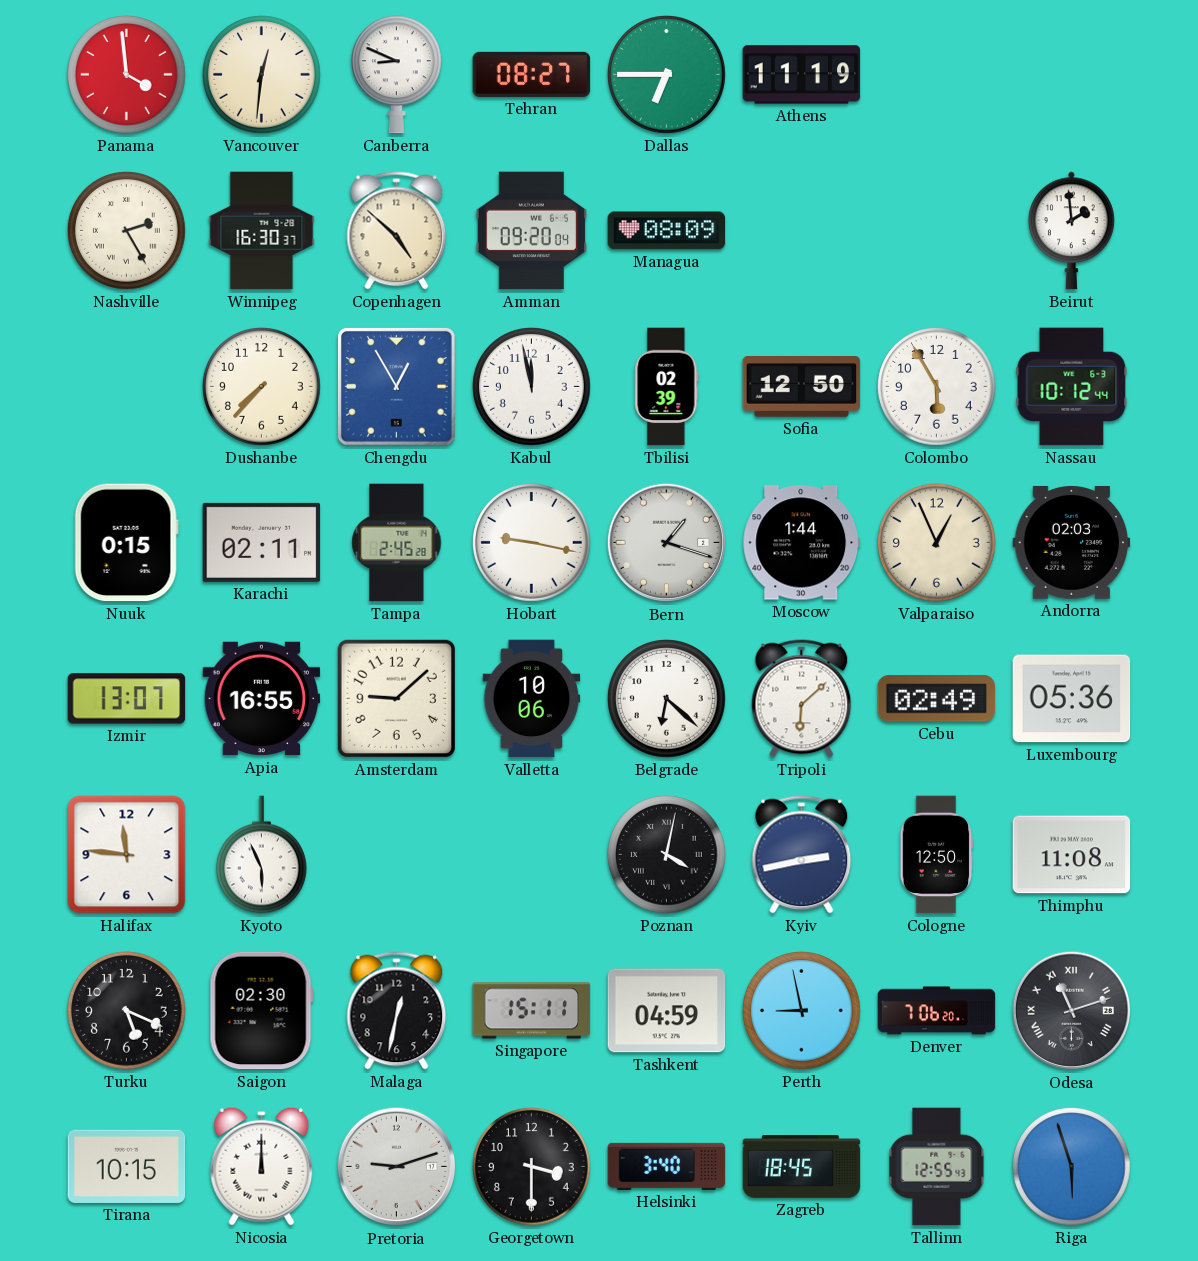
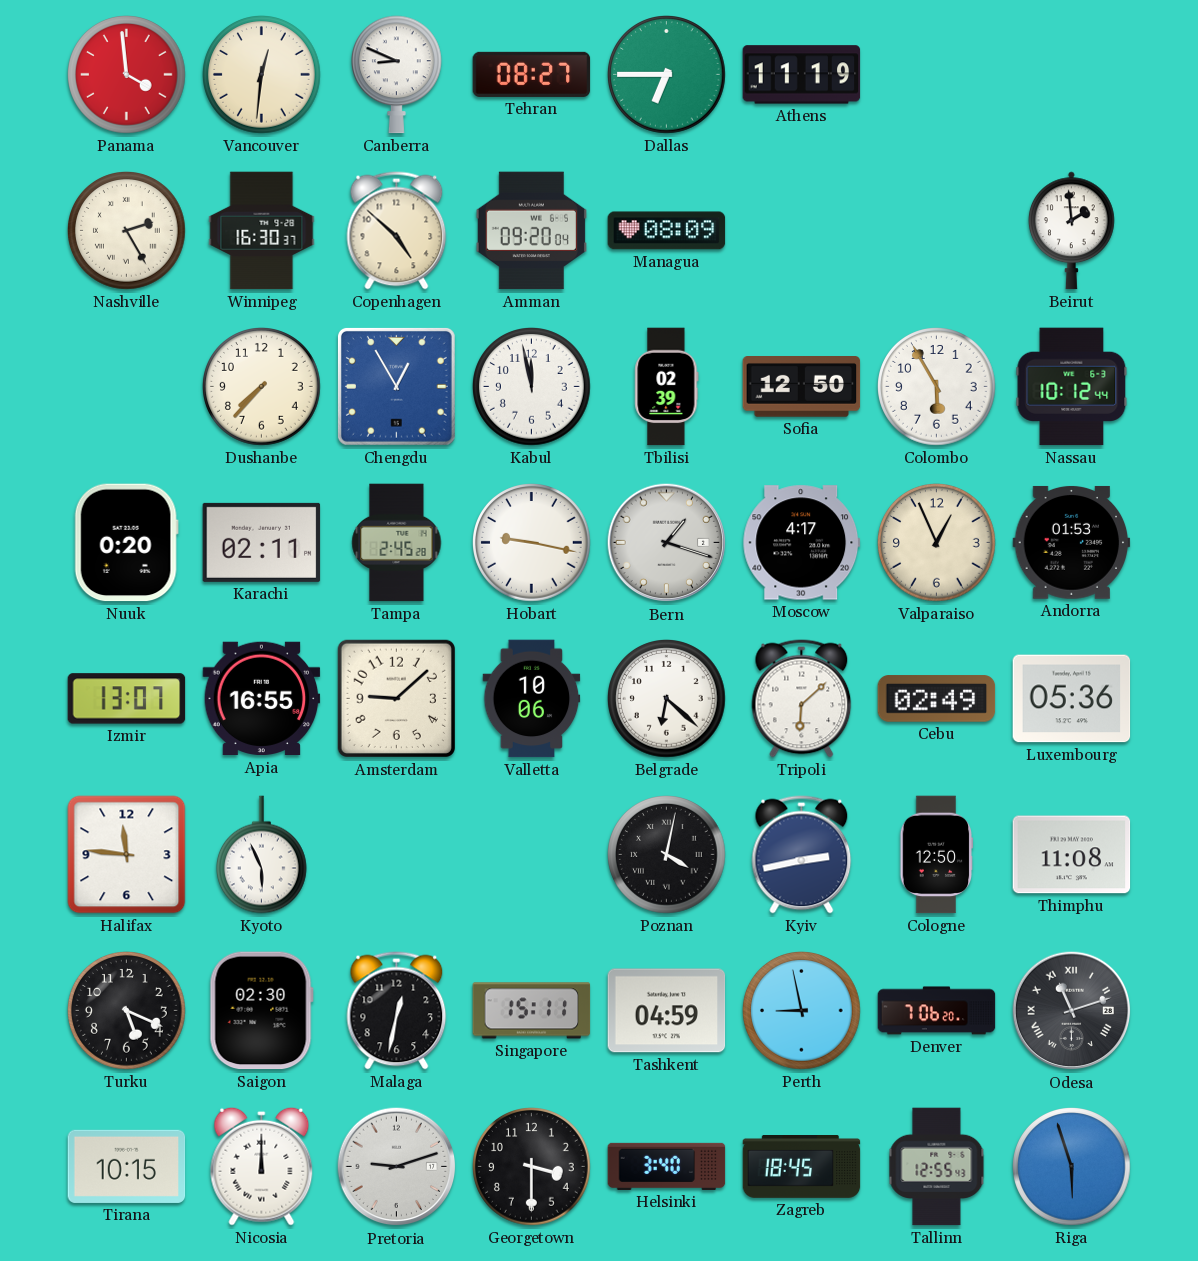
Nuuk: 0:15 -> 0:20 (126, 543)
Moscow: 1:44 -> 4:17 (802, 543)
Andorra: 02:03 -> 01:53 (1072, 542)
